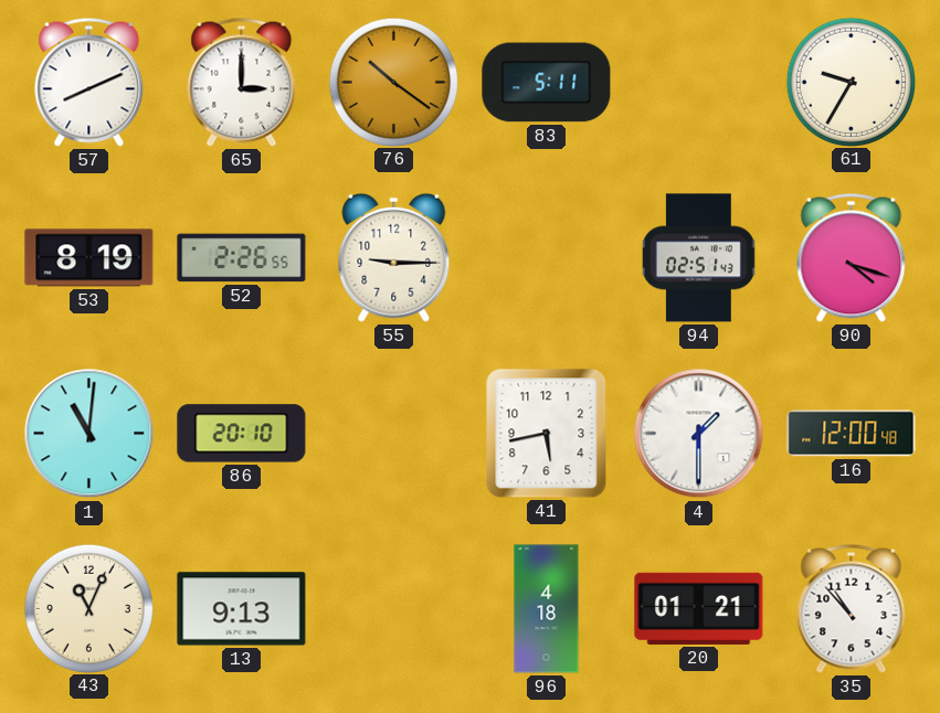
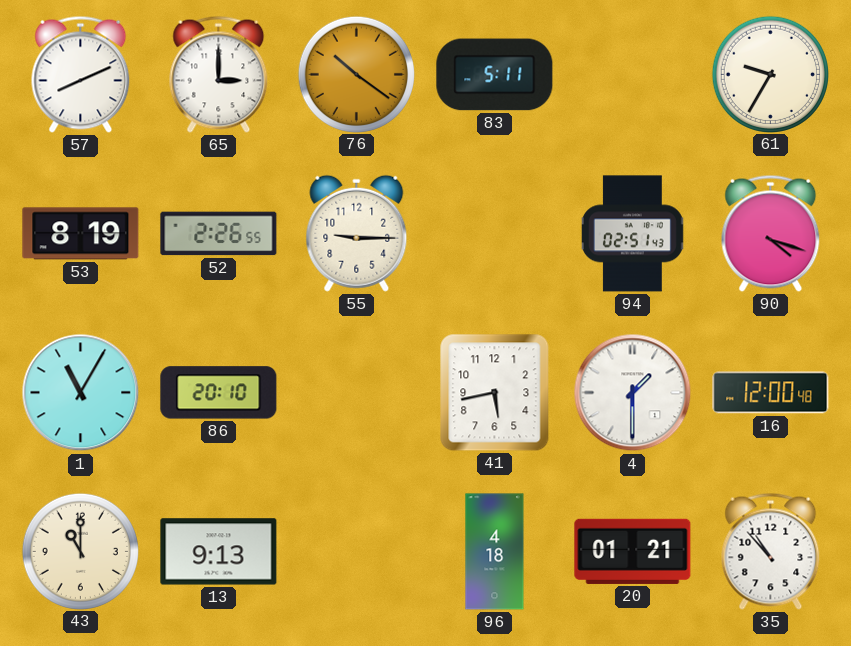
1: 11:01 -> 11:05 (81, 393)
43: 11:04 -> 11:00 (80, 551)
